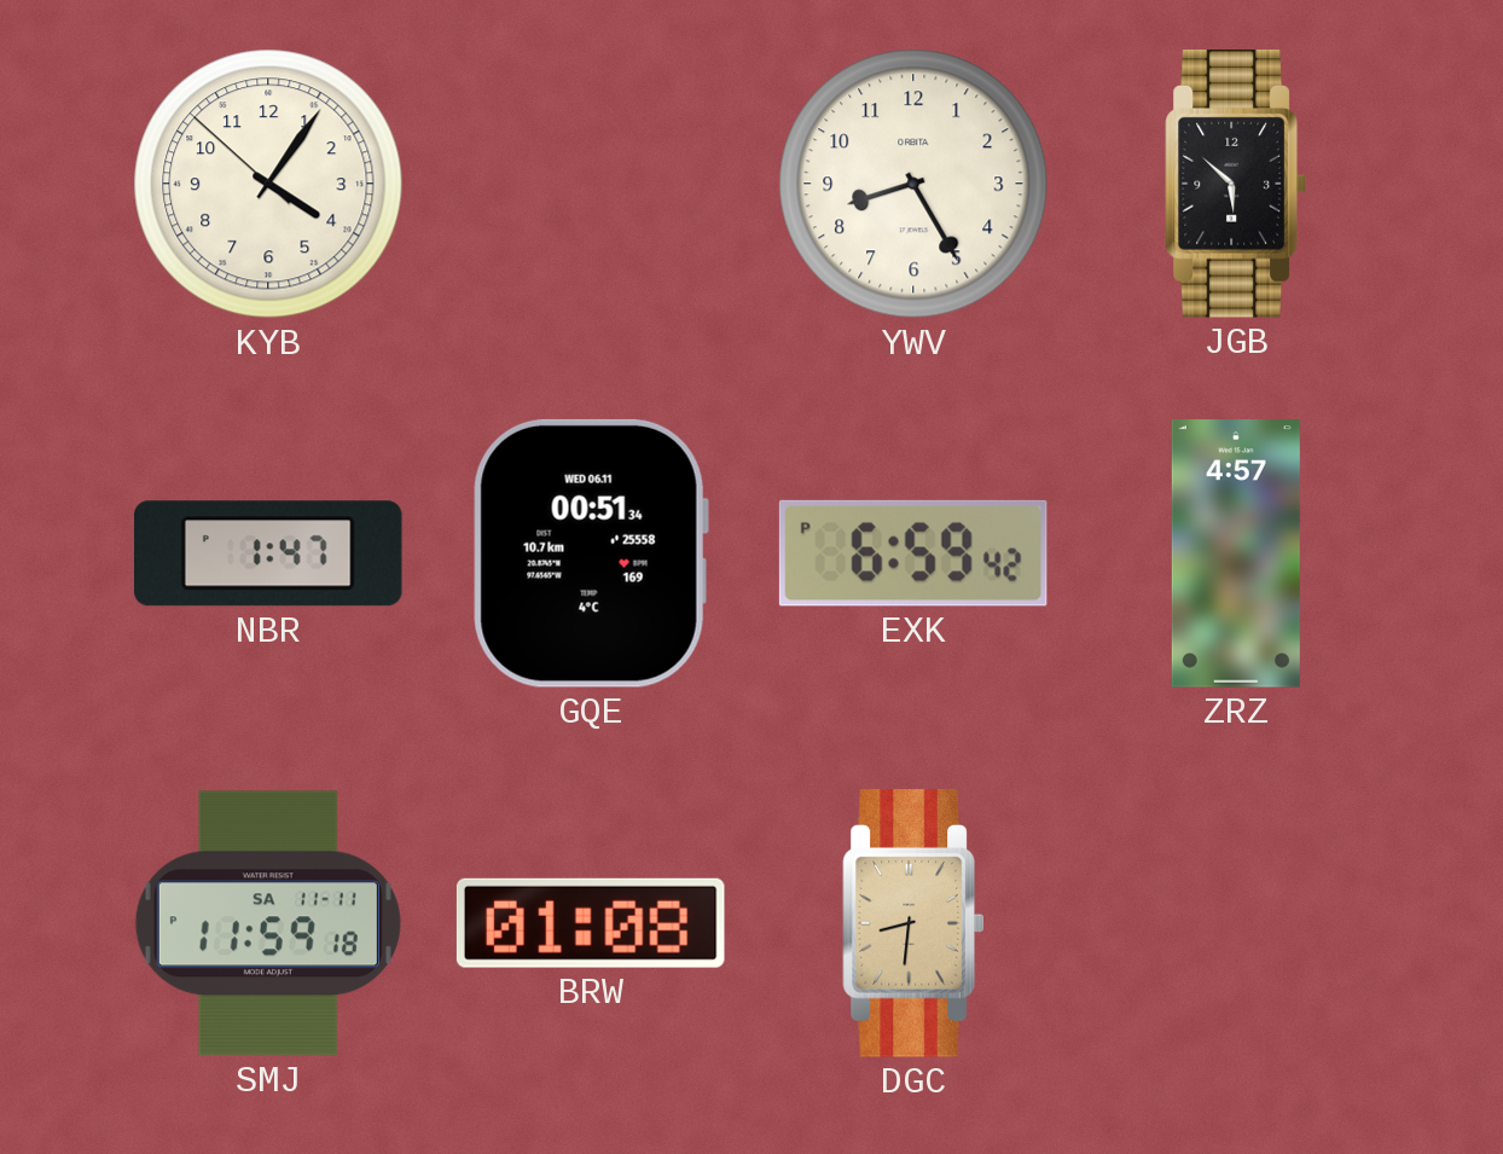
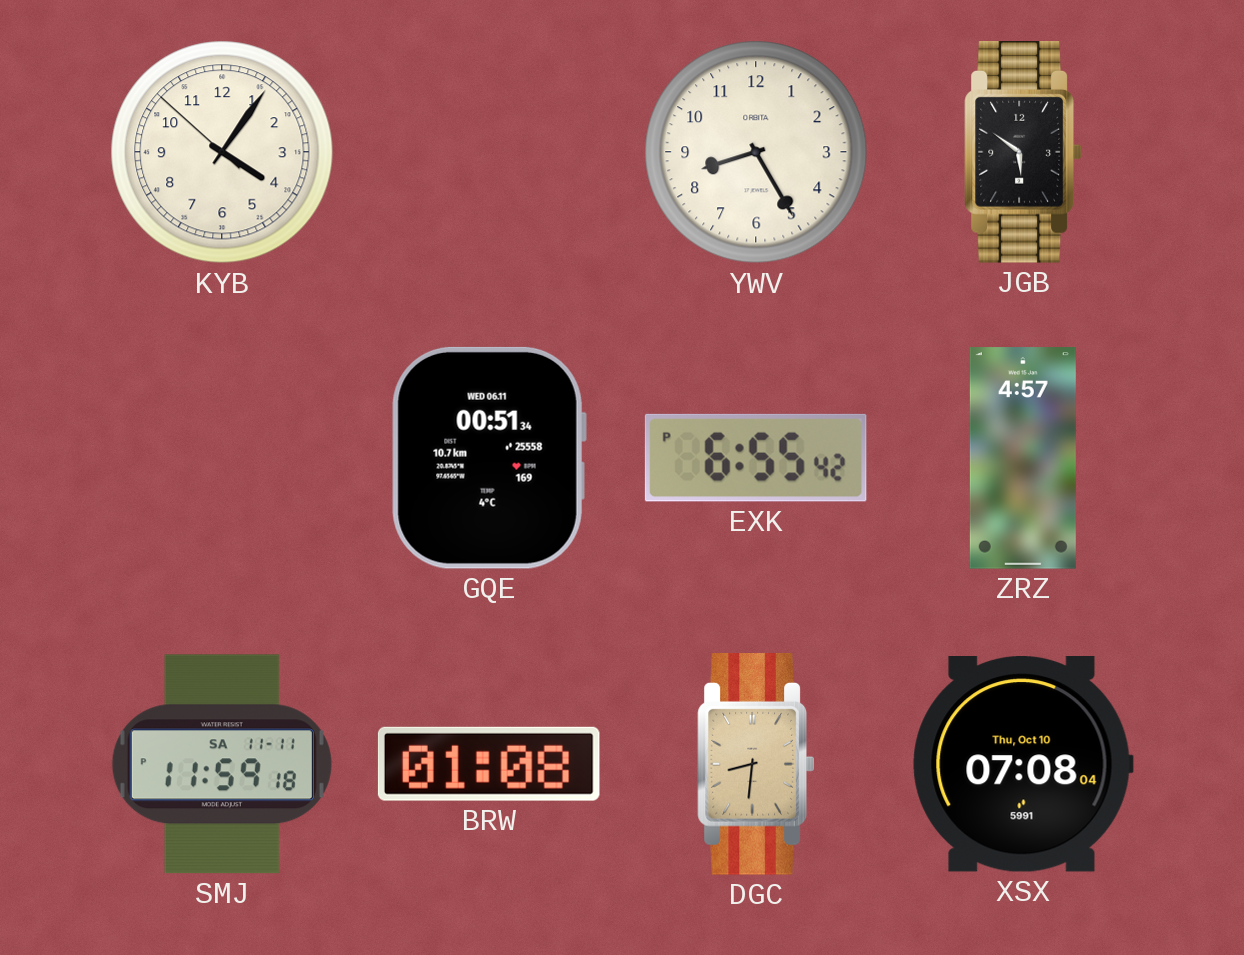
JGB: 5:52 -> 5:51 (1023, 153)
NBR: 1:47 -> none (268, 553)
EXK: 6:59 -> 6:55 (756, 458)
XSX: none -> 07:08 (1023, 765)
